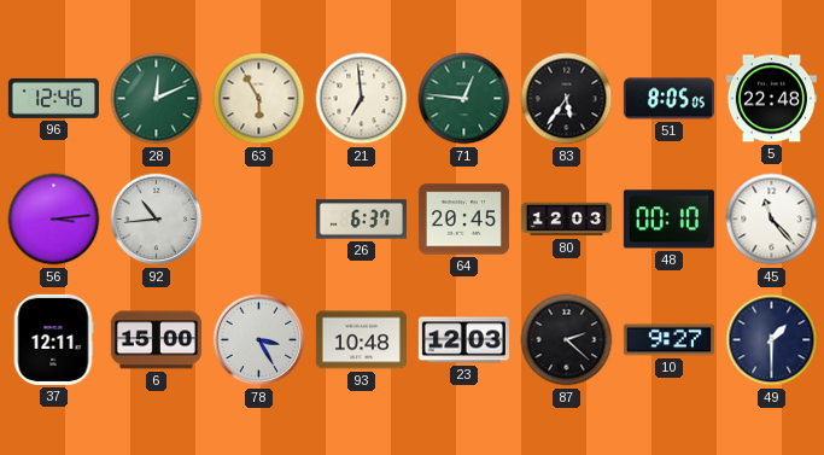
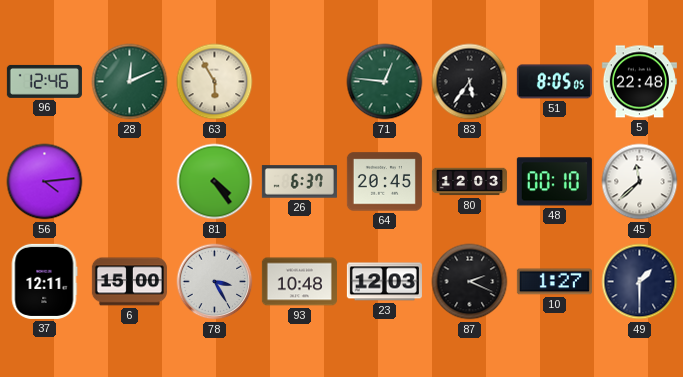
21: 6:59 -> none (362, 99)
56: 3:14 -> 4:14 (45, 182)
92: 10:44 -> none (157, 220)
81: none -> 4:24 (215, 182)
45: 11:23 -> 11:38 (640, 182)
87: 2:22 -> 2:19 (470, 282)
10: 9:27 -> 1:27 (554, 282)
